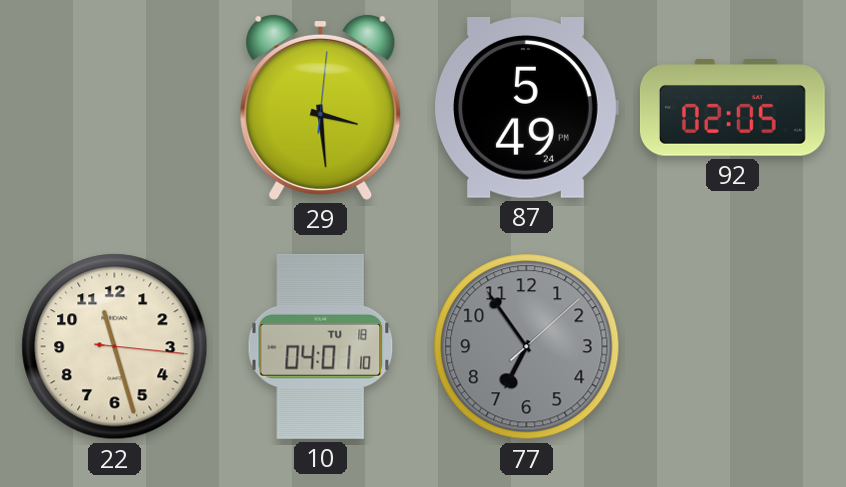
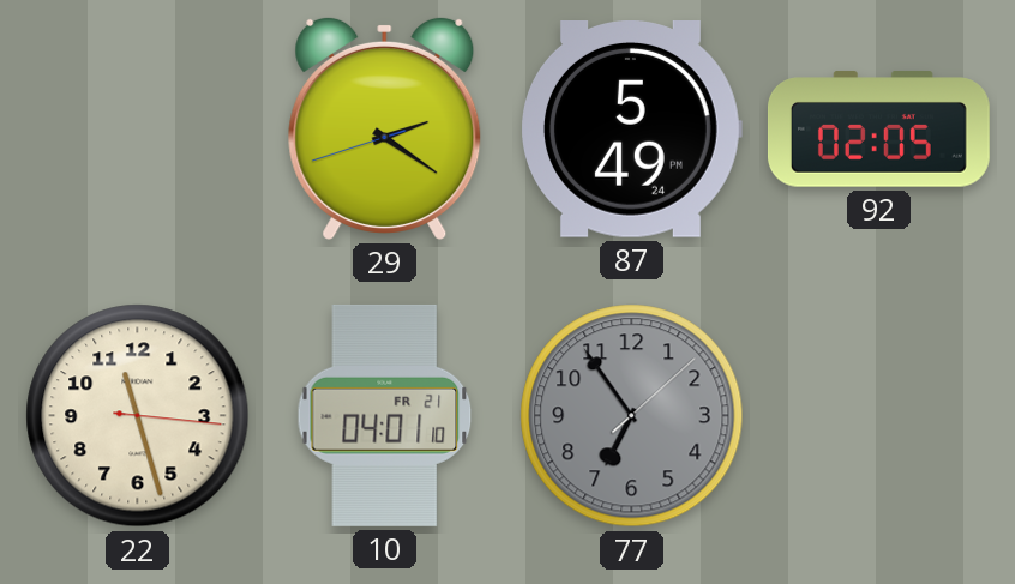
29: 3:29 -> 2:20 (385, 128)
10 date: TU 18 -> FR 21 (385, 415)
